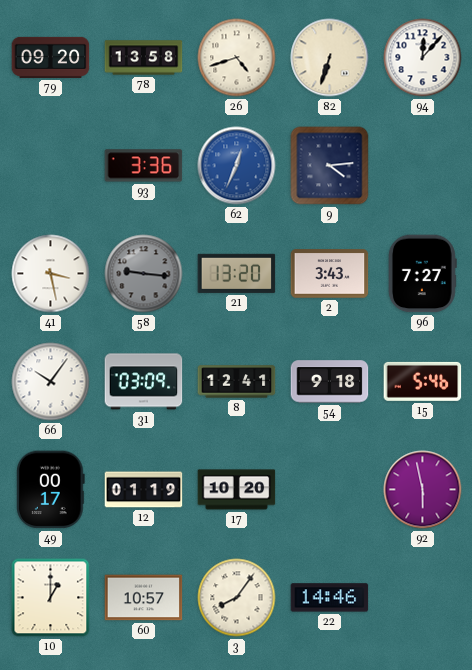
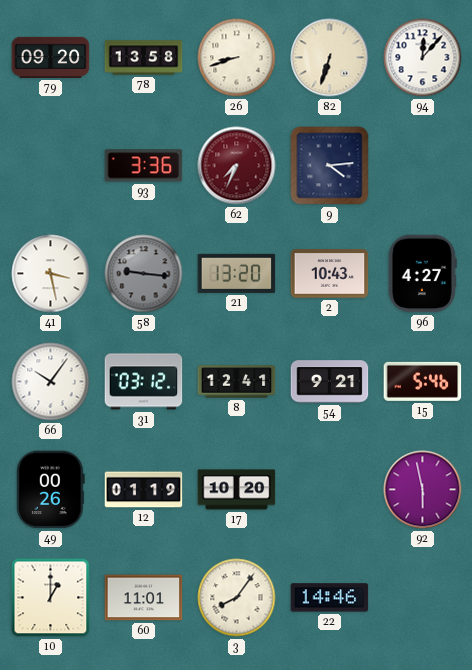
26: 4:42 -> 8:42 (237, 58)
62: 12:34 -> 7:34 (237, 166)
62 dial: blue -> burgundy (237, 166)
2: 3:43 -> 10:43 (330, 274)
96: 7:27 -> 4:27 (422, 274)
31: 03:09 -> 03:12 (144, 382)
54: 9:18 -> 9:21 (330, 382)
49: 00:17 -> 00:26 (50, 490)
60: 10:57 -> 11:01 (144, 598)
